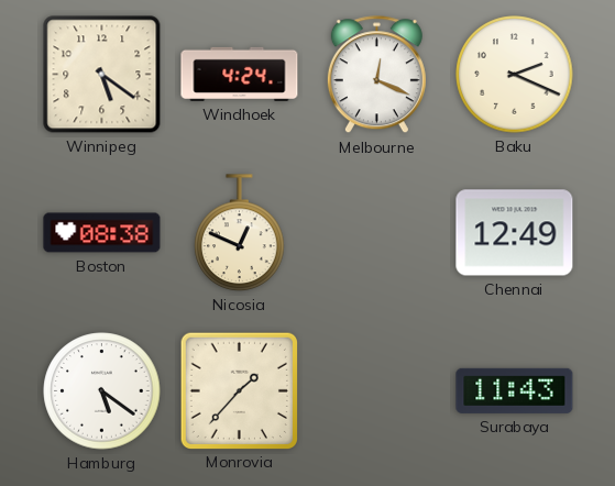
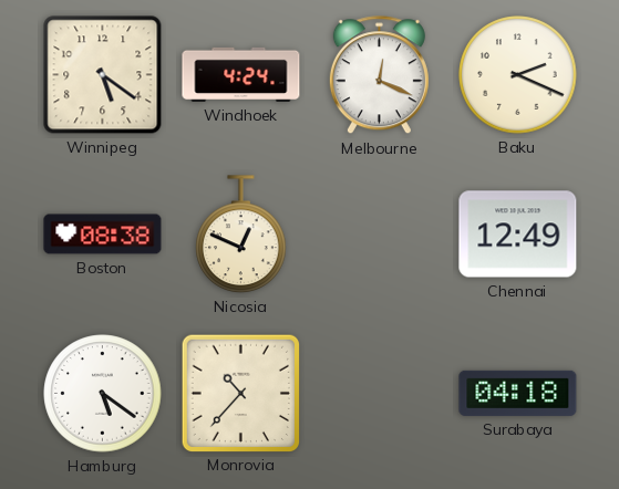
Monrovia: 1:37 -> 10:37 (240, 393)
Surabaya: 11:43 -> 04:18 (518, 393)
